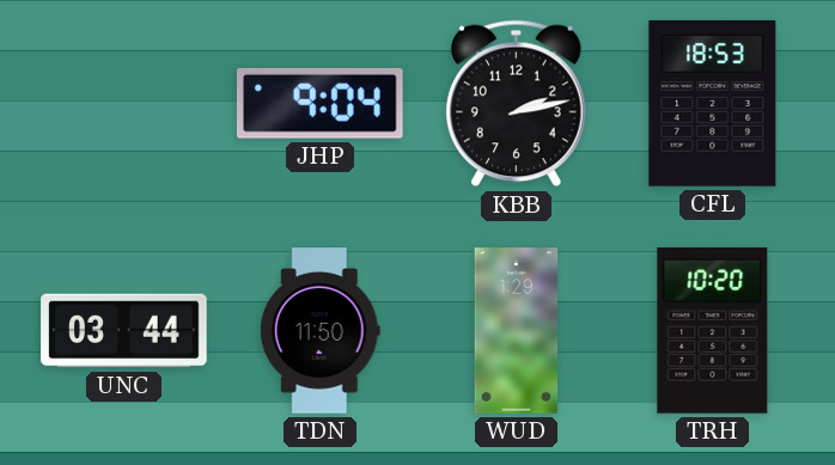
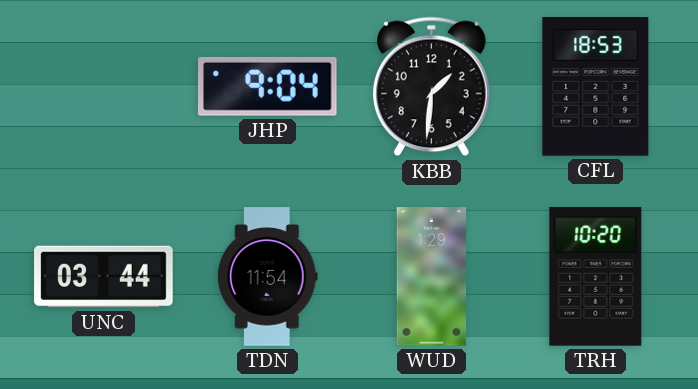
KBB: 2:13 -> 1:31 (431, 87)
TDN: 11:50 -> 11:54 (267, 277)
